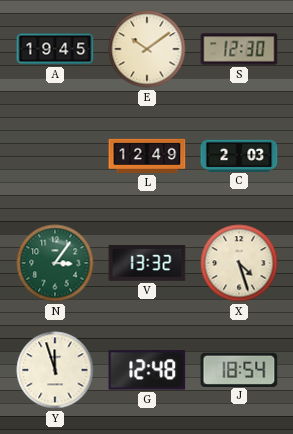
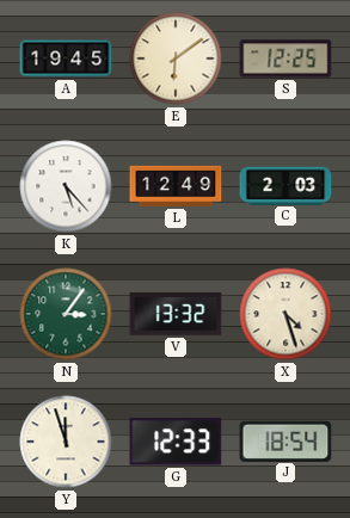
E: 10:09 -> 6:09 (176, 58)
S: 12:30 -> 12:25 (285, 58)
K: none -> 5:23 (66, 186)
G: 12:48 -> 12:33 (176, 442)
